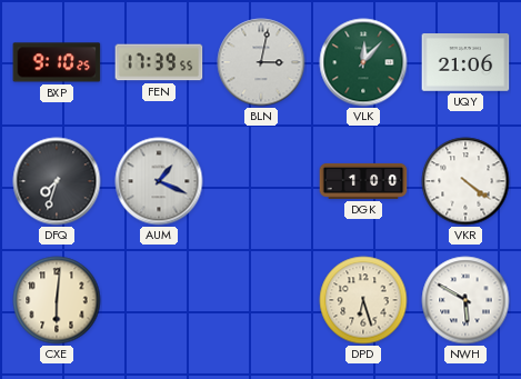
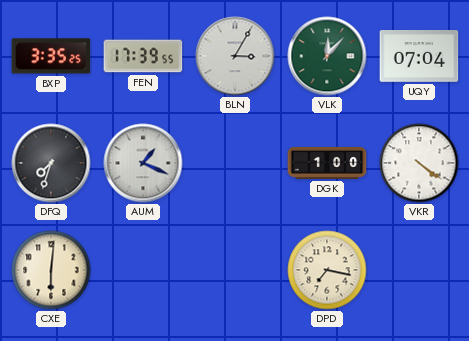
BXP: 9:10 -> 3:35 (51, 56)
BLN: 3:02 -> 3:05 (235, 56)
UQY: 21:06 -> 07:04 (419, 57)
DPD: 6:27 -> 7:17 (327, 270)
NWH: 5:50 -> none (465, 300)
